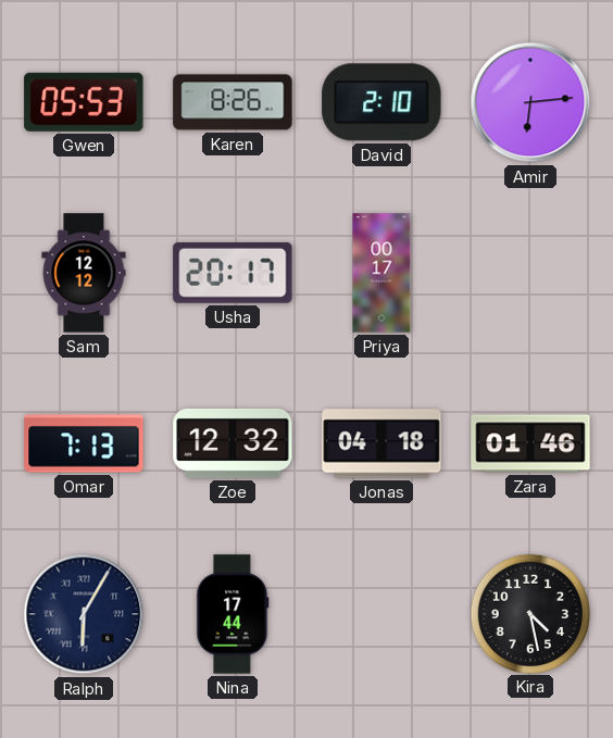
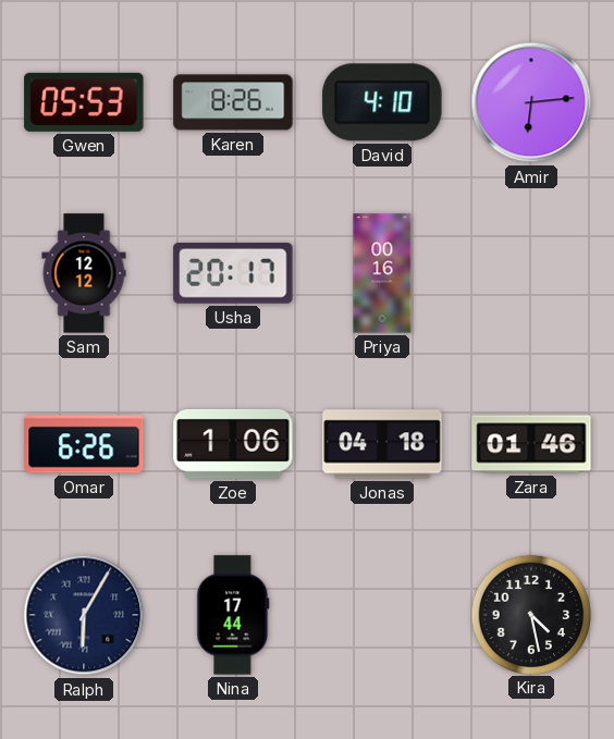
David: 2:10 -> 4:10 (382, 102)
Priya: 00:17 -> 00:16 (382, 273)
Omar: 7:13 -> 6:26 (84, 444)
Zoe: 12:32 -> 1:06 (233, 444)
